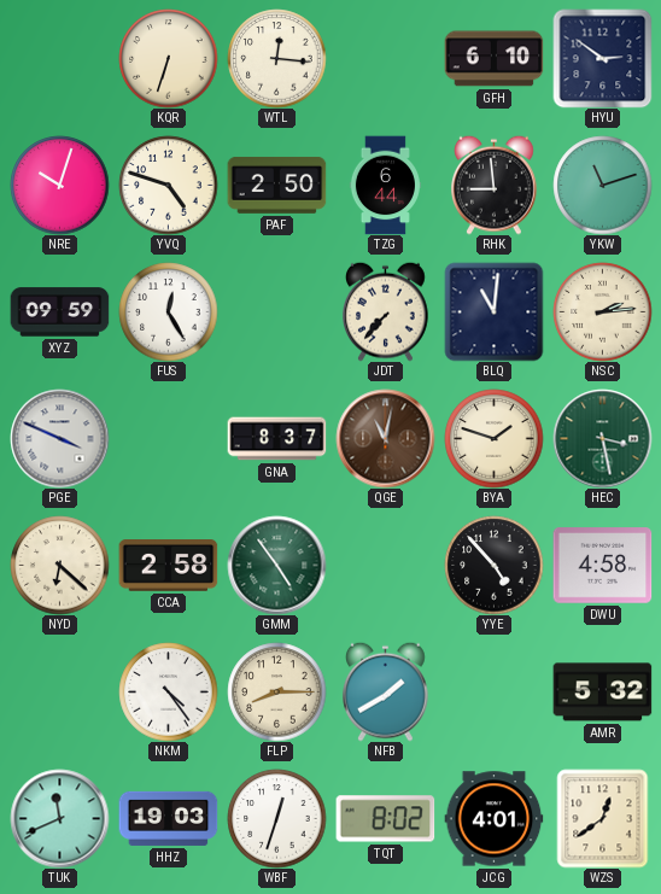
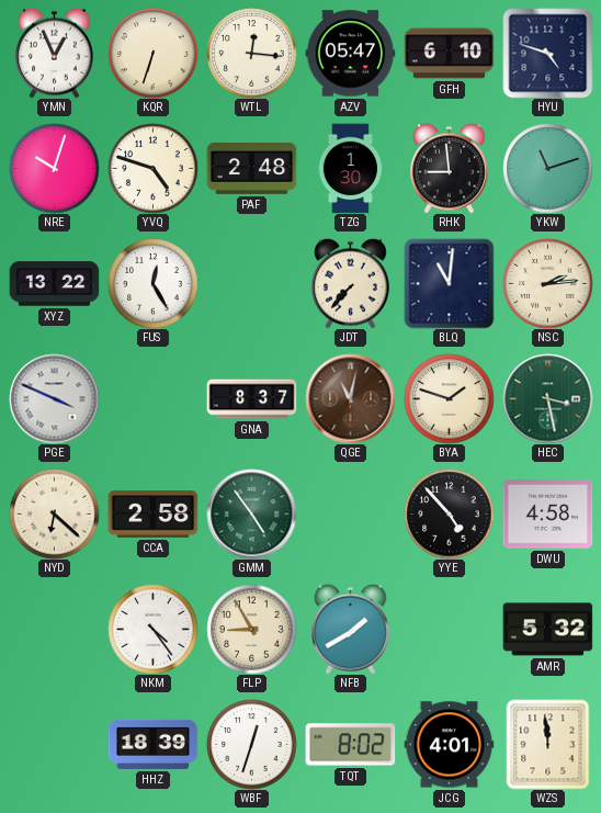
YMN: none -> 12:56 (55, 53)
AZV: none -> 05:47 (350, 54)
HYU: 2:51 -> 4:48 (547, 53)
PAF: 2:50 -> 2:48 (251, 168)
TZG: 6:44 -> 1:30 (350, 168)
XYZ: 09:59 -> 13:22 (54, 284)
FLP: 8:15 -> 8:55 (251, 629)
TUK: 11:41 -> none (59, 818)
HHZ: 19:03 -> 18:39 (152, 744)
WZS: 12:39 -> 11:59 (548, 744)
